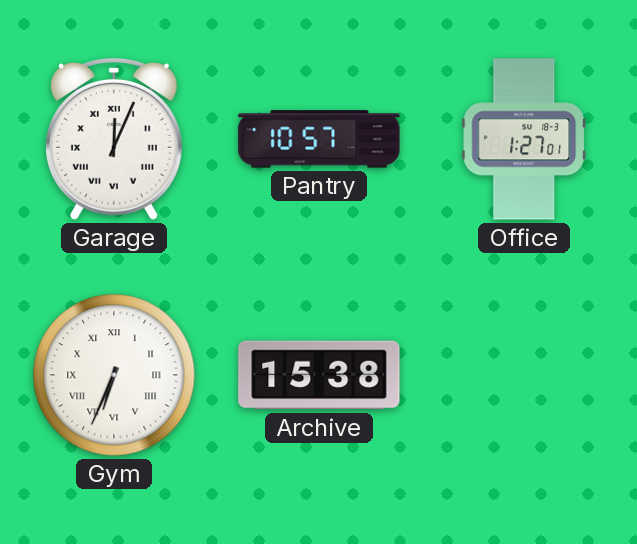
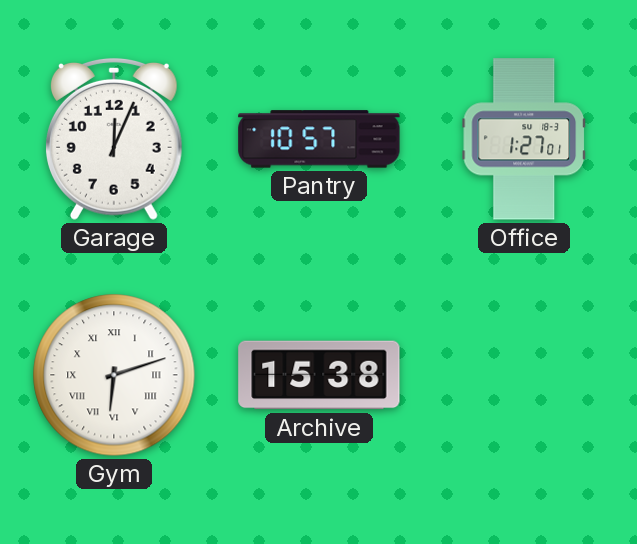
Garage numerals: Roman -> Arabic (114, 139)
Gym: 6:34 -> 6:12 (114, 375)
